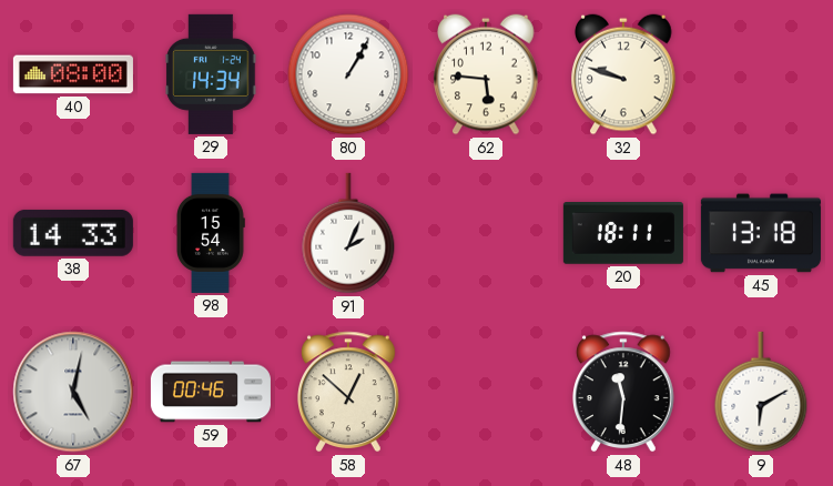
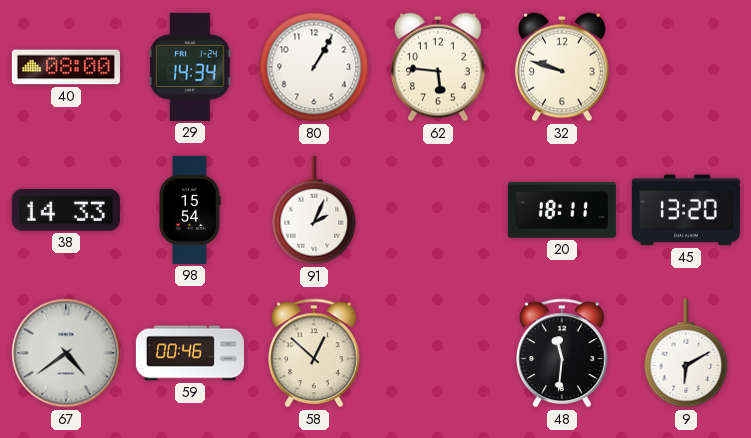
45: 13:18 -> 13:20 (686, 210)
67: 5:02 -> 4:39 (66, 353)
